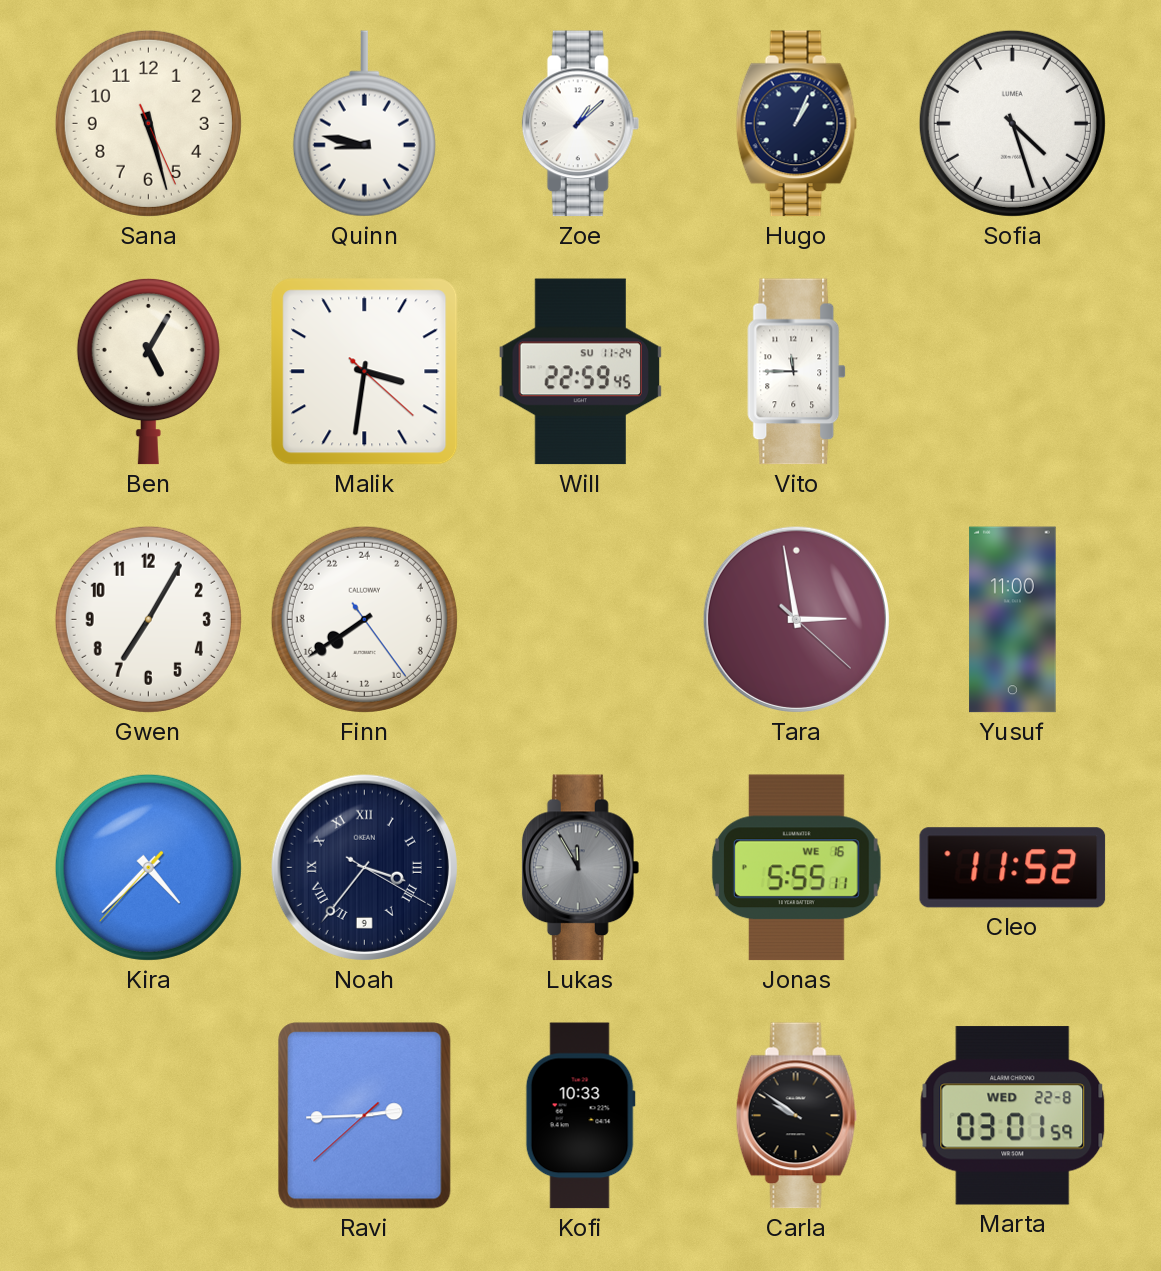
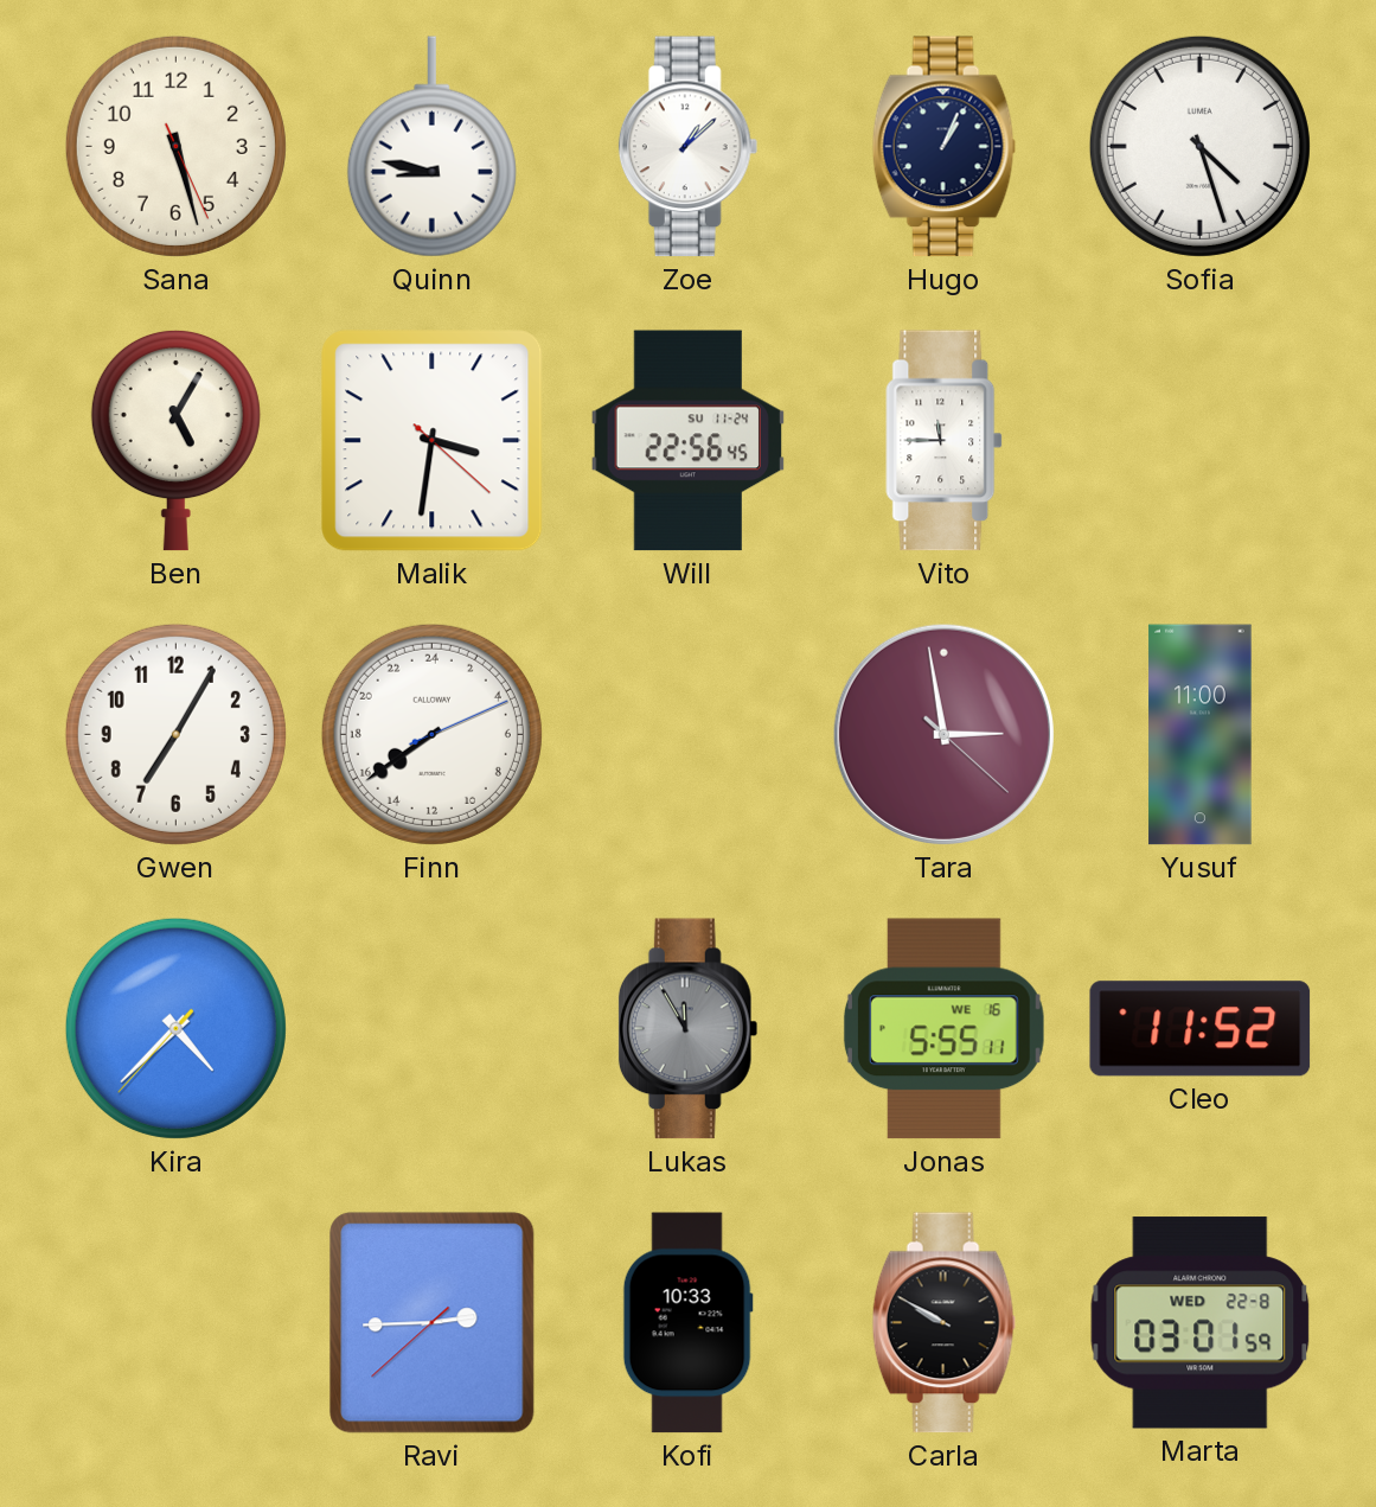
Will: 22:59 -> 22:56 (689, 441)
Finn: 15:39:24 -> 15:39:11 (431, 734)
Noah: 3:36 -> none (364, 867)
Carla: 9:51 -> 9:50 (945, 1323)
